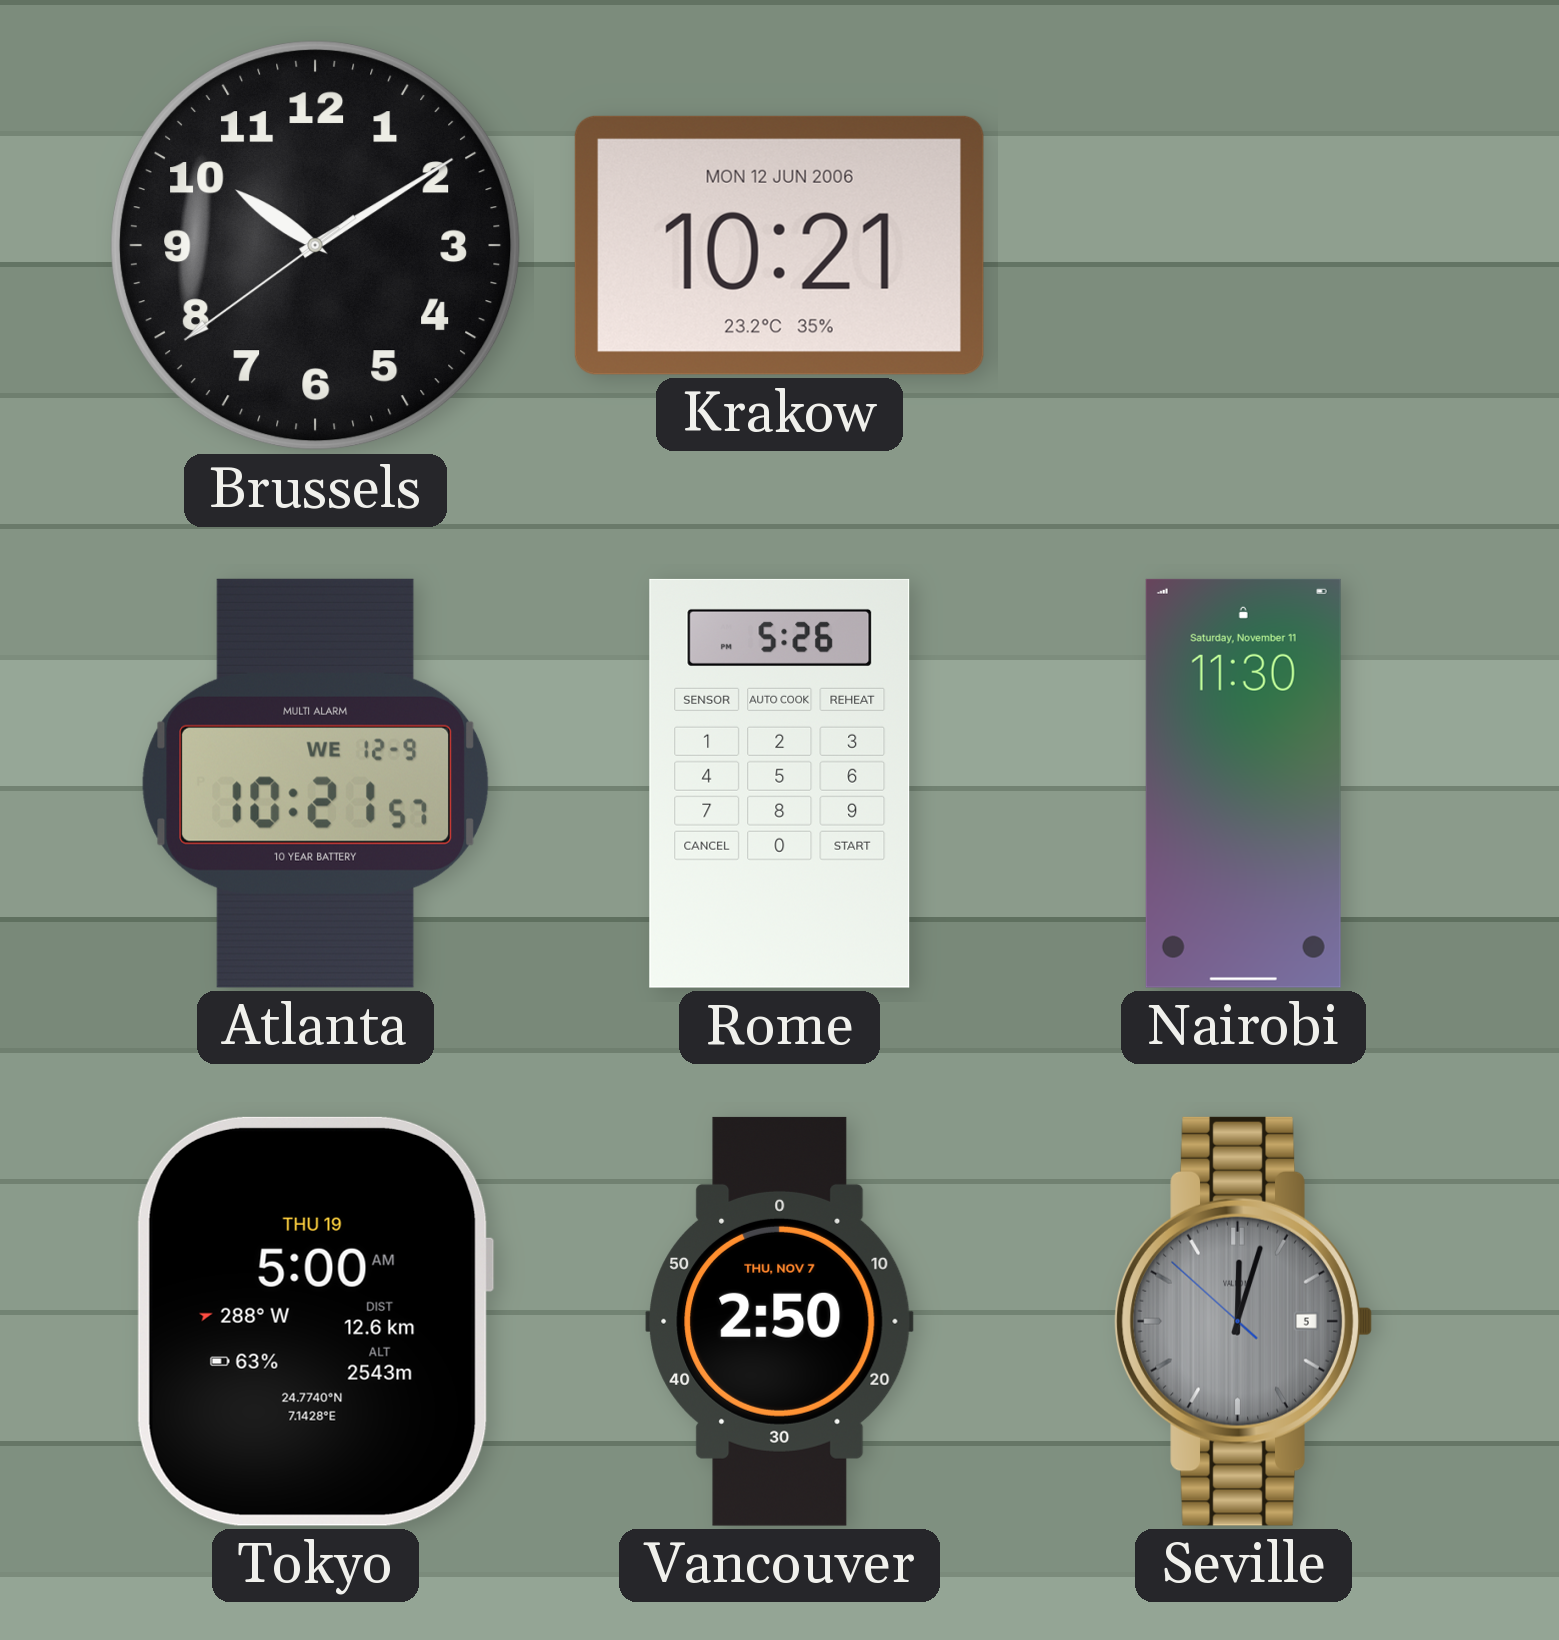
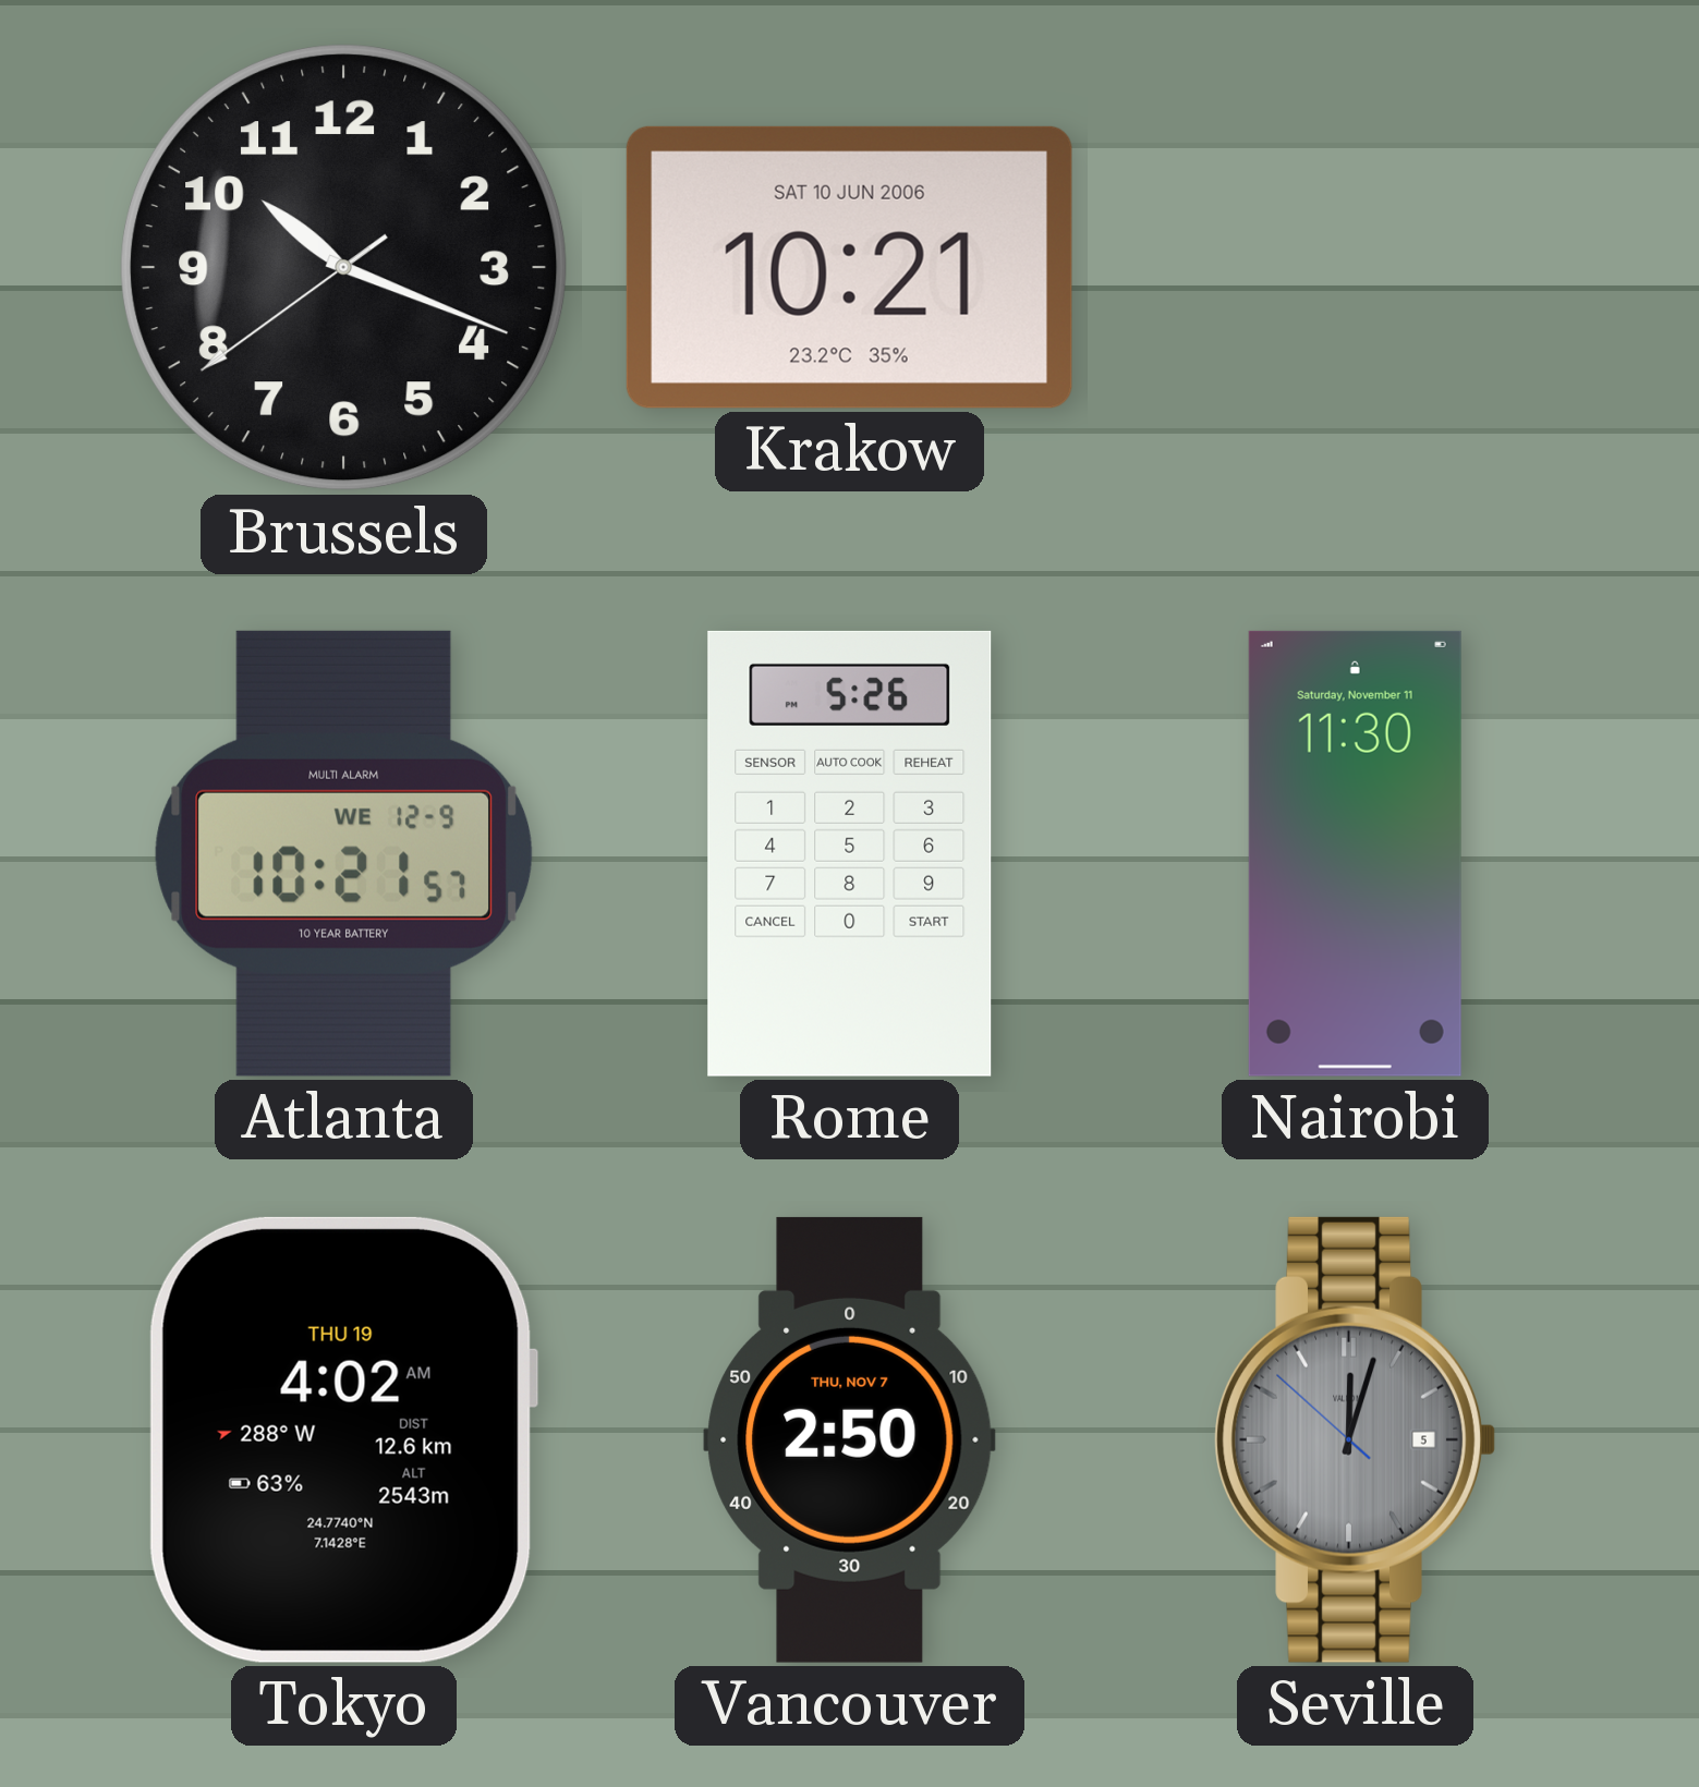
Brussels: 10:09 -> 10:18 (344, 268)
Krakow date: MON 12 JUN 2006 -> SAT 10 JUN 2006 (849, 267)
Tokyo: 5:00 -> 4:02 (343, 1439)
